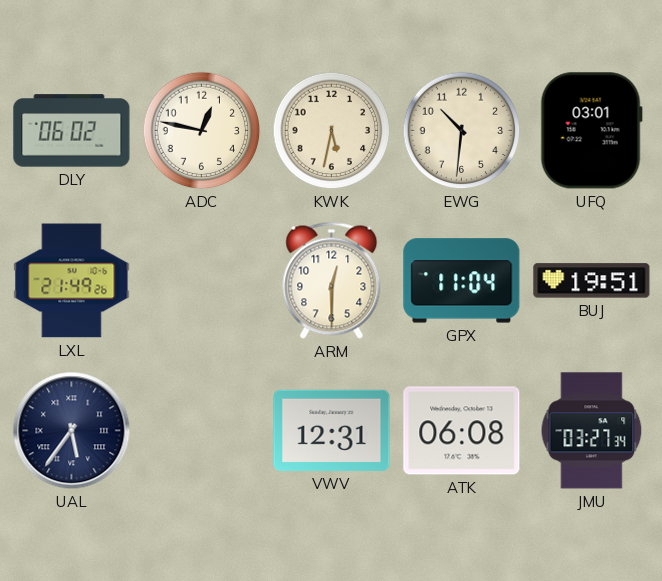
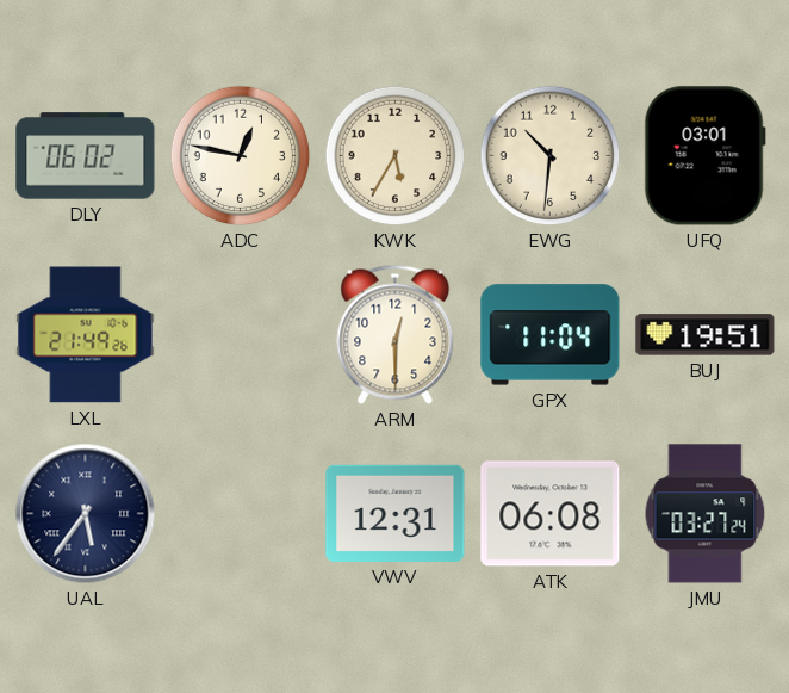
KWK: 5:32 -> 5:35 (396, 156)
JMU: 03:27:34 -> 03:27:24 (706, 514)
